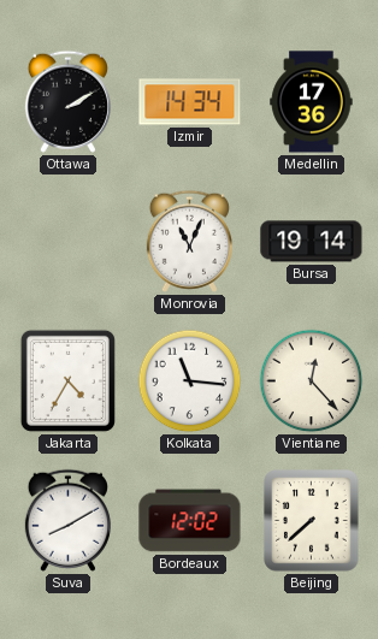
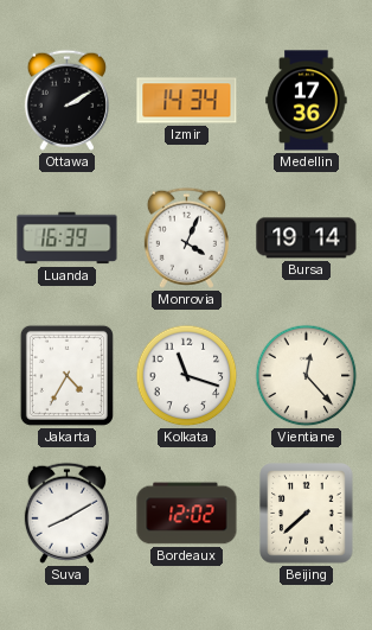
Luanda: none -> 16:39 (68, 238)
Monrovia: 11:04 -> 4:04 (186, 237)
Kolkata: 11:16 -> 11:18 (187, 376)
